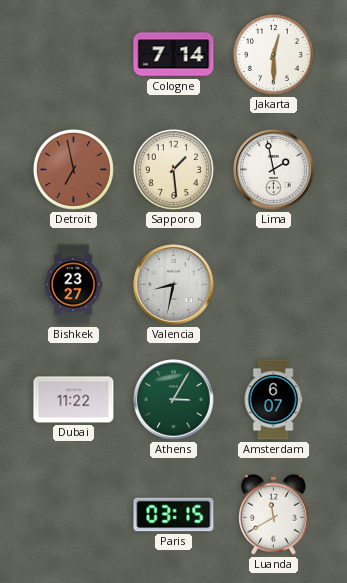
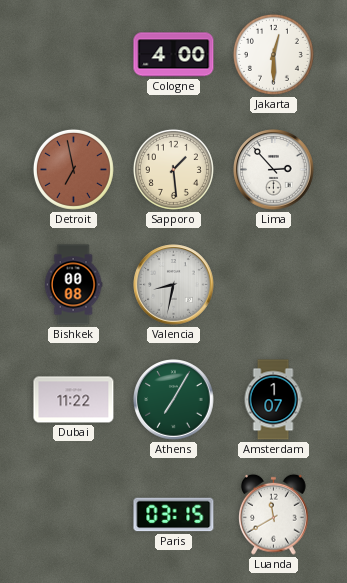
Cologne: 7:14 -> 4:00 (174, 55)
Lima: 1:58 -> 2:53 (274, 170)
Bishkek: 23:27 -> 00:08 (73, 285)
Athens: 3:05 -> 7:05 (174, 400)
Amsterdam: 6:07 -> 1:07 (273, 400)
